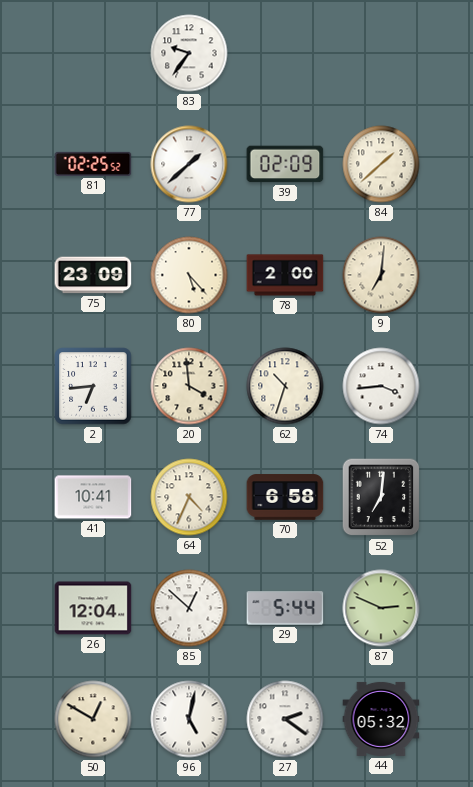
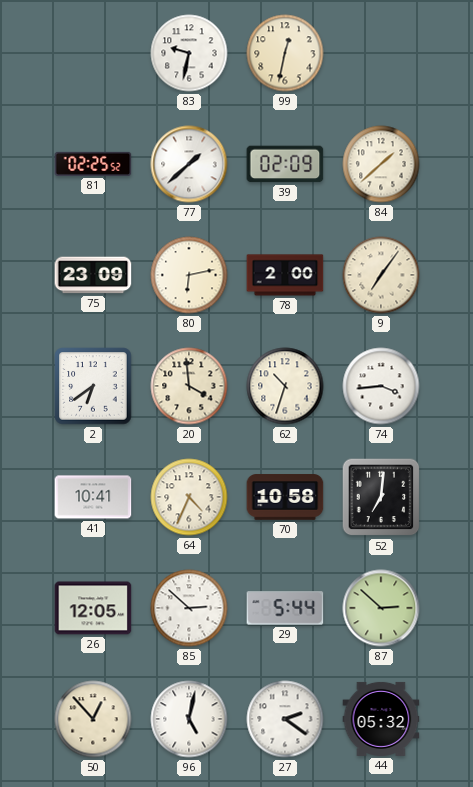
83: 9:36 -> 9:32 (189, 53)
99: none -> 12:32 (285, 53)
80: 5:23 -> 6:13 (189, 275)
9: 7:01 -> 7:06 (381, 275)
2: 6:44 -> 6:39 (93, 386)
70: 6:58 -> 10:58 (285, 497)
26: 12:04 -> 12:05 (93, 608)
85: 12:52 -> 2:52 (189, 608)
87: 2:49 -> 2:52 (381, 608)
50: 12:50 -> 12:53 (93, 719)
